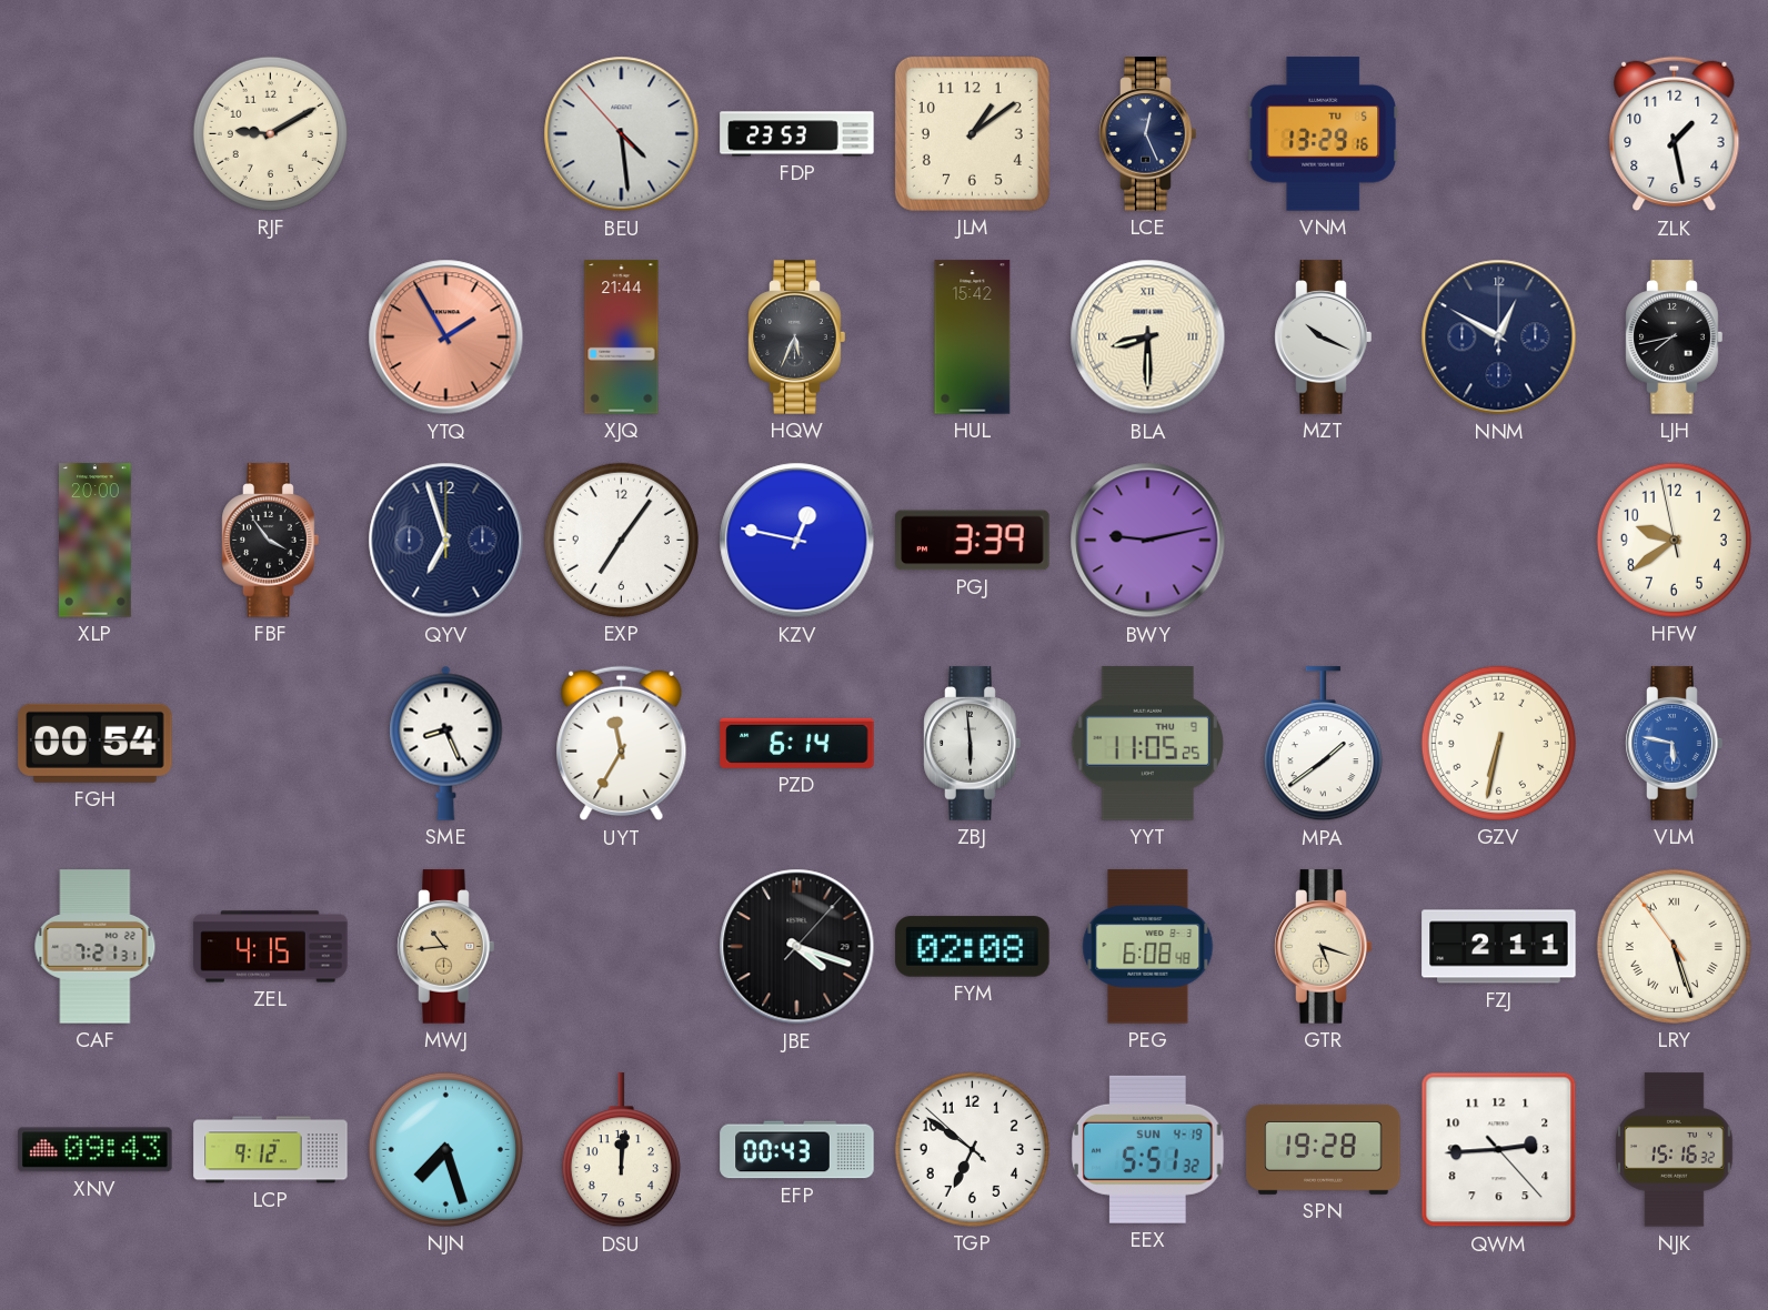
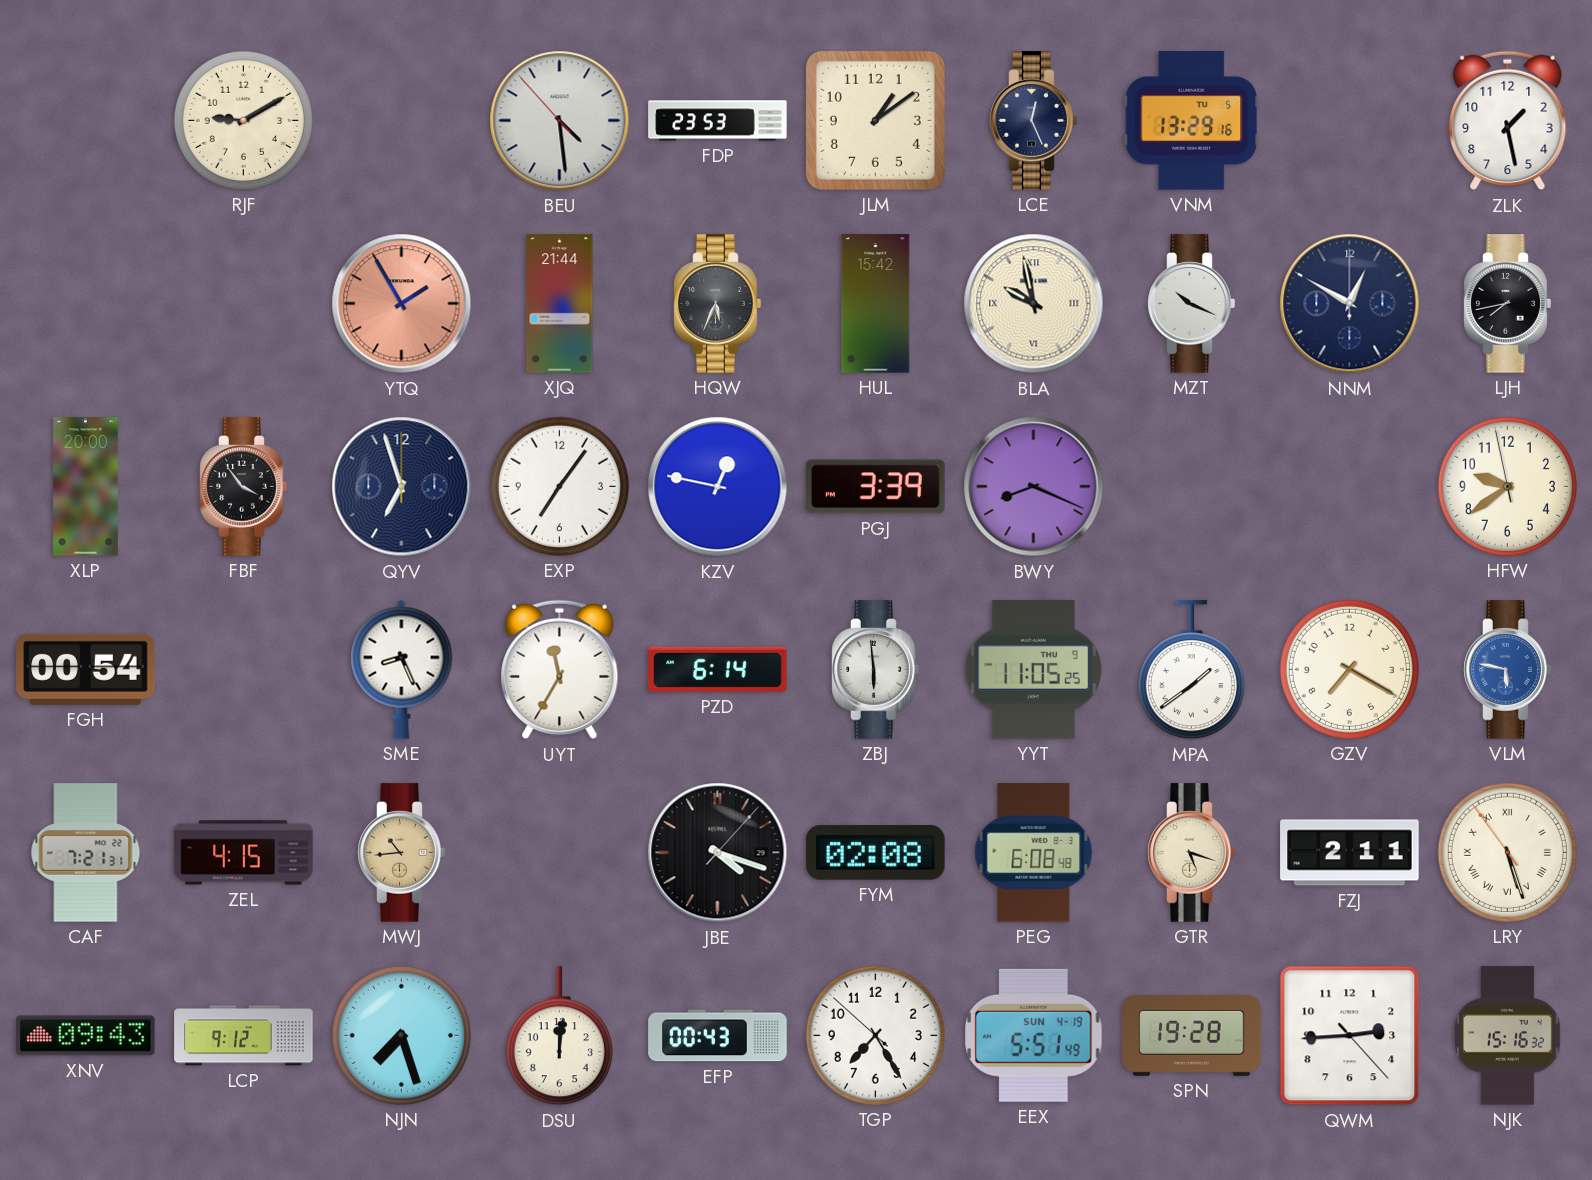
BLA: 8:30 -> 9:58 (1034, 304)
BWY: 9:13 -> 8:19 (1034, 487)
GZV: 6:32 -> 7:20 (1349, 669)
TGP: 6:50 -> 7:24 (875, 1035)
EEX: 5:51:32 -> 5:51:49 (1034, 1035)
